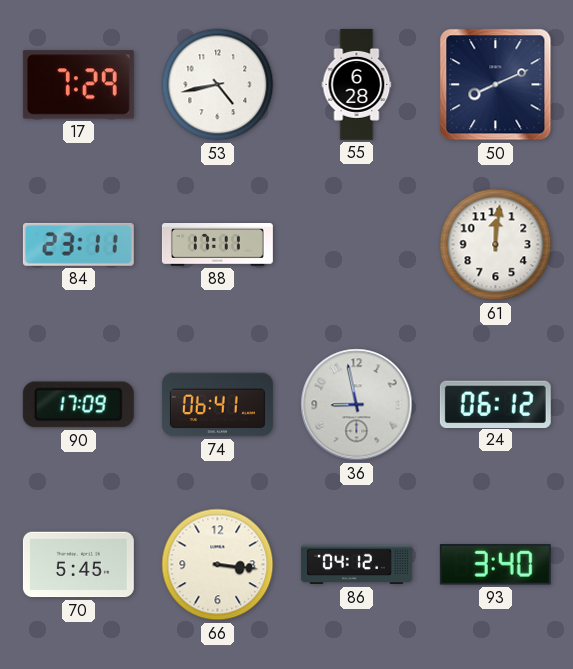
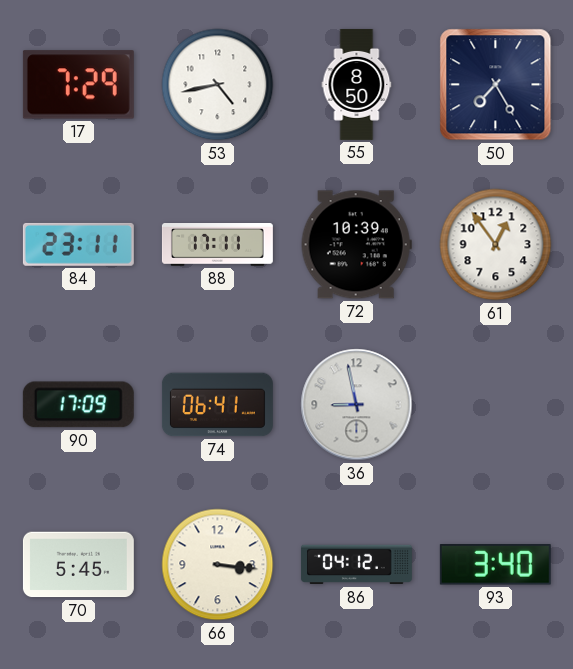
55: 6:28 -> 8:50 (357, 84)
50: 8:11 -> 7:25 (496, 85)
72: none -> 10:39 (356, 245)
61: 12:01 -> 12:54 (496, 245)
24: 06:12 -> none (495, 404)
